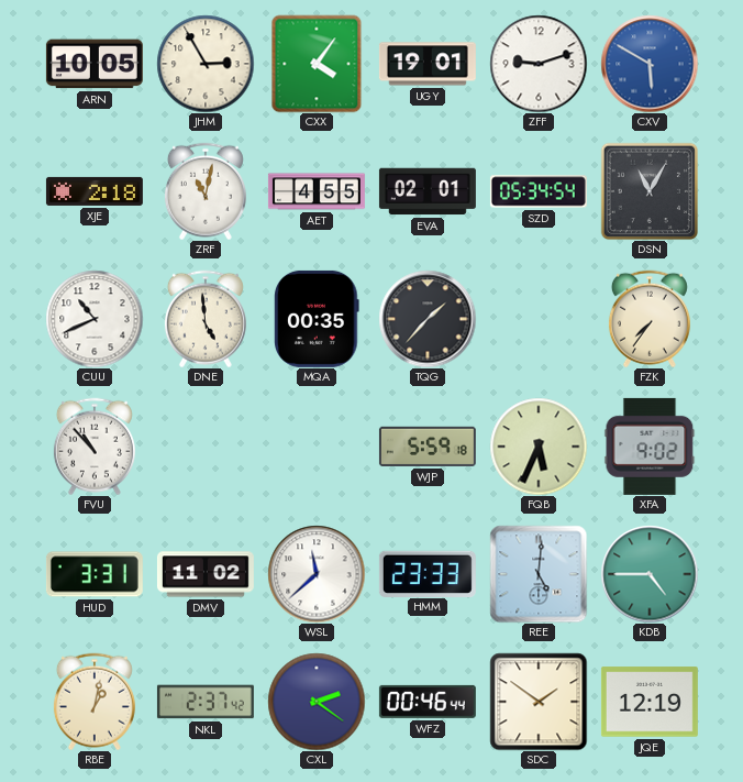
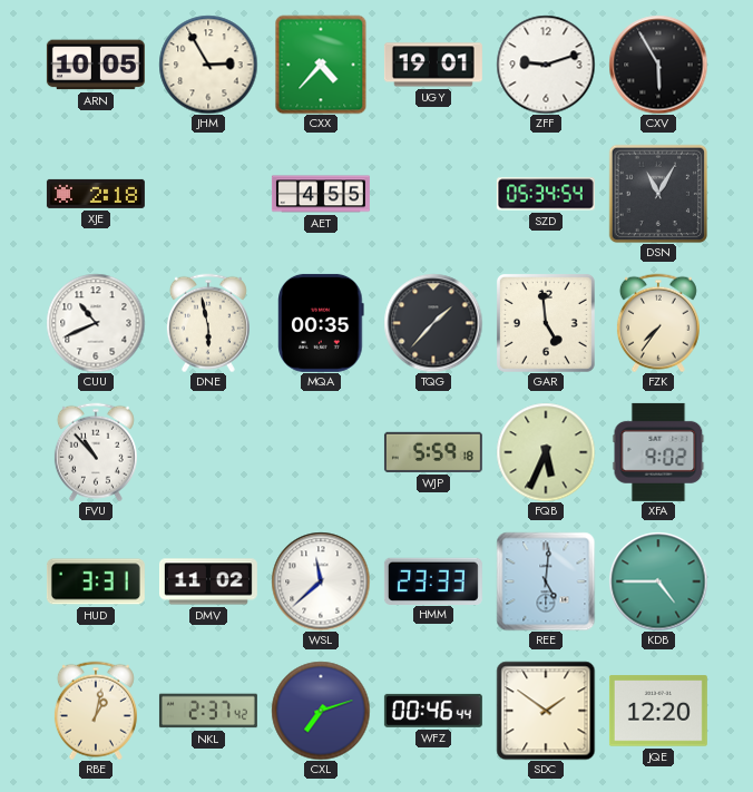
CXX: 4:06 -> 4:37 (321, 65)
CXV: 5:50 -> 5:55 (658, 65)
CXV dial: blue -> black (658, 65)
ZRF: 11:02 -> none (206, 191)
EVA: 02:01 -> none (428, 191)
DNE: 4:59 -> 5:58 (208, 323)
GAR: none -> 4:59 (546, 323)
CXL: 2:21 -> 7:12 (321, 711)
JQE: 12:19 -> 12:20 (658, 711)
